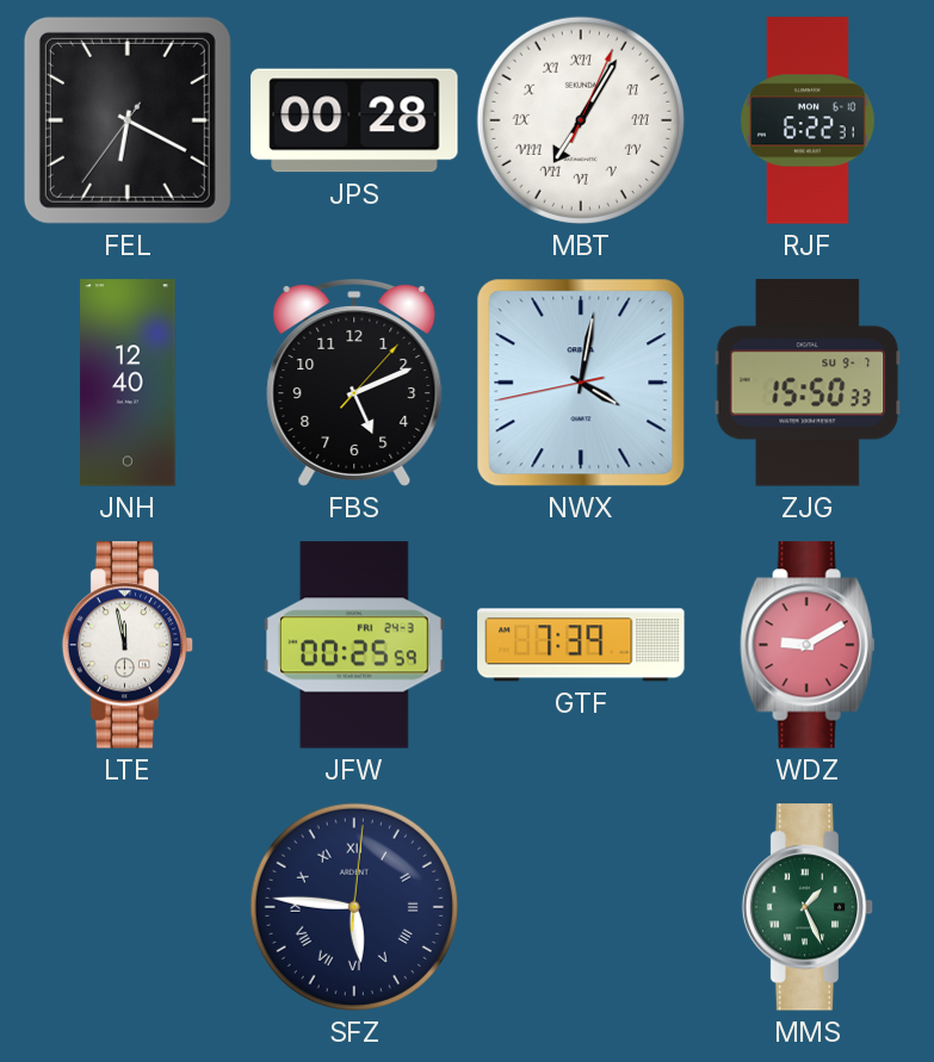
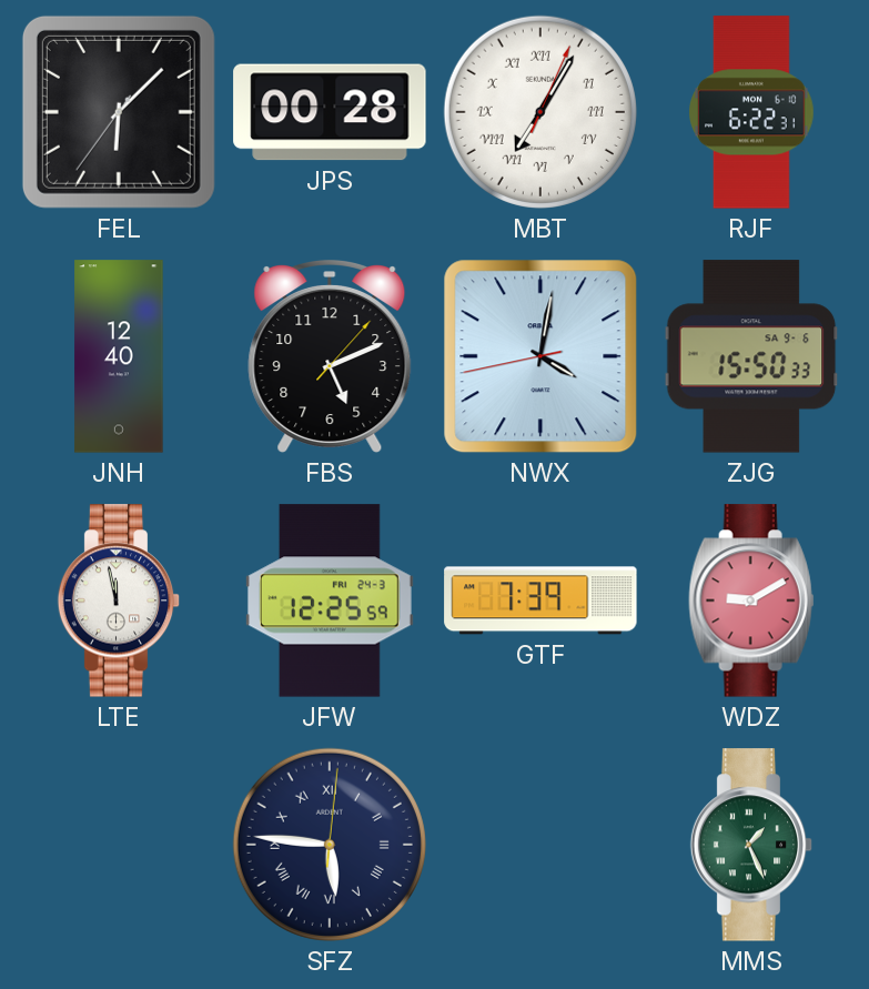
FEL: 6:19 -> 6:07 (119, 112)
ZJG date: SU 9-7 -> SA 9-6 (751, 356)
JFW: 00:25 -> 12:25 (330, 601)
